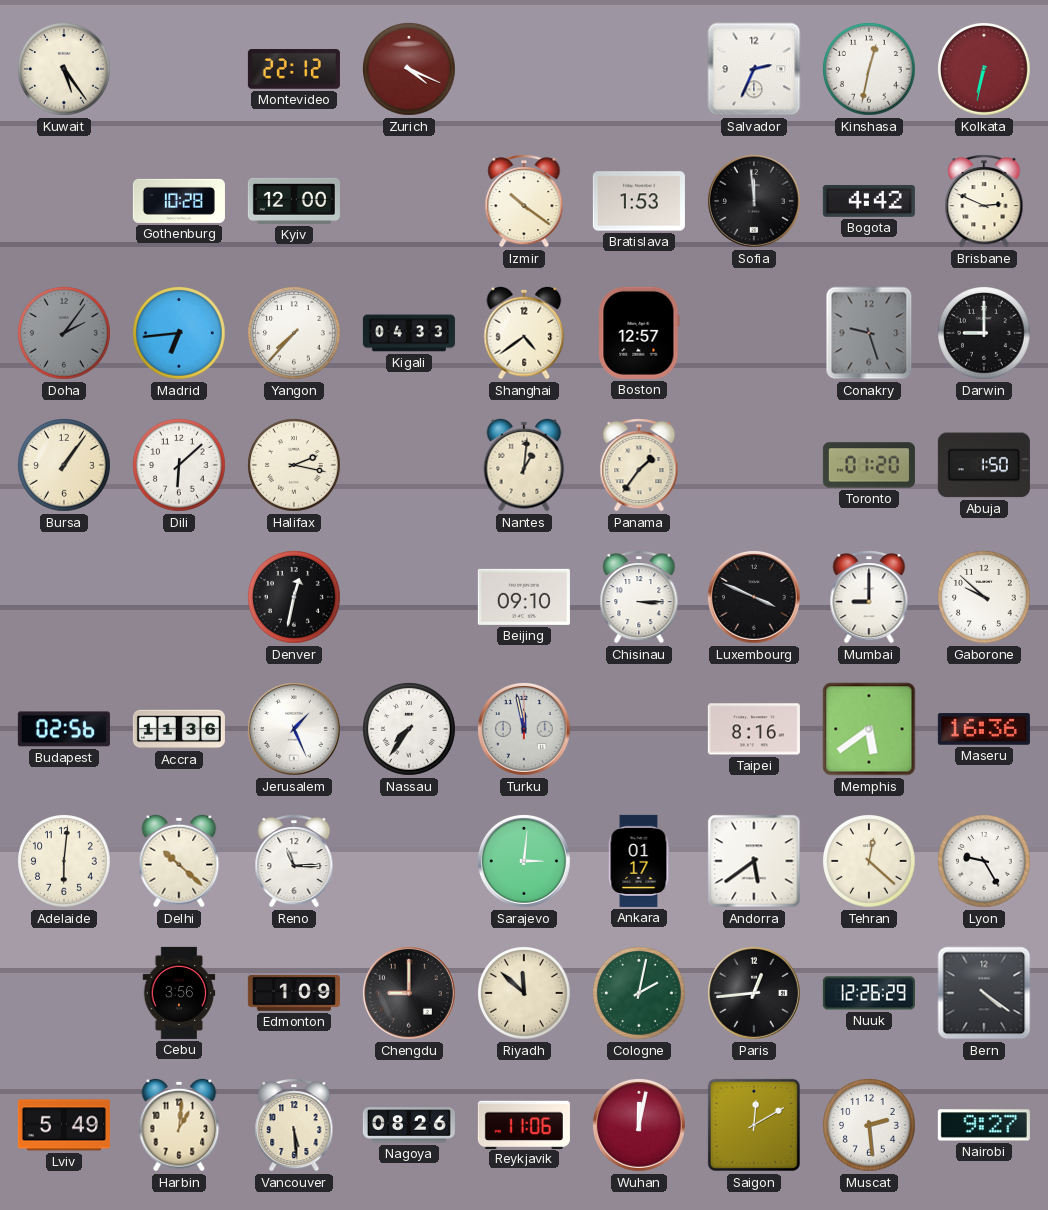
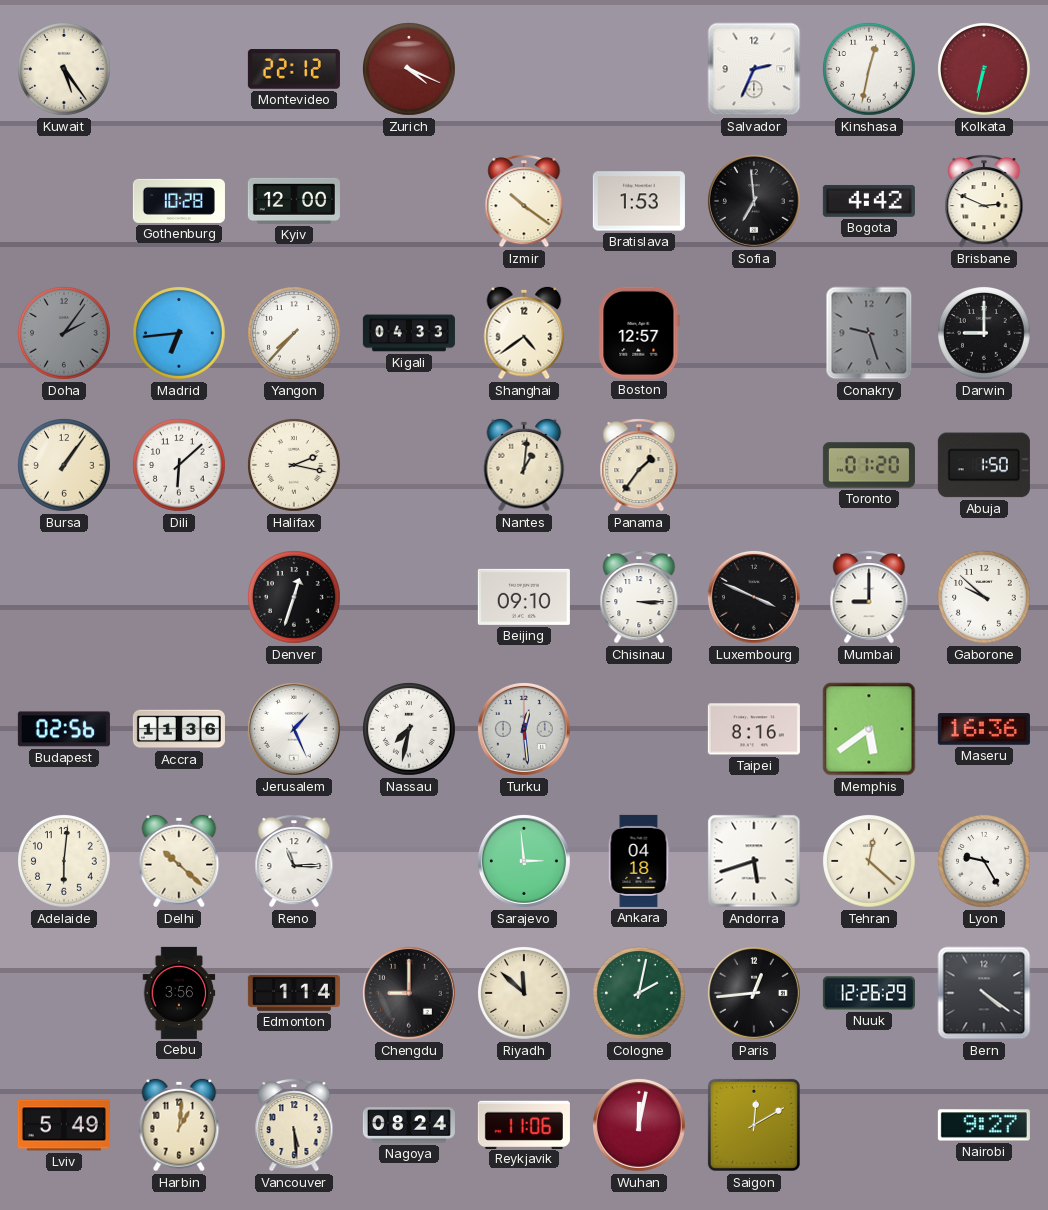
Sofia: 11:59 -> 6:59 (754, 201)
Denver: 12:32 -> 12:33 (295, 598)
Nassau: 7:36 -> 7:32 (410, 730)
Turku: 11:58 -> 12:29 (524, 729)
Sarajevo: 3:01 -> 2:59 (524, 861)
Ankara: 01:17 -> 04:18 (639, 861)
Andorra: 5:39 -> 5:42 (754, 861)
Edmonton: 1:09 -> 1:14 (294, 993)
Nagoya: 08:26 -> 08:24 (409, 1125)
Muscat: 2:29 -> none (870, 1126)
